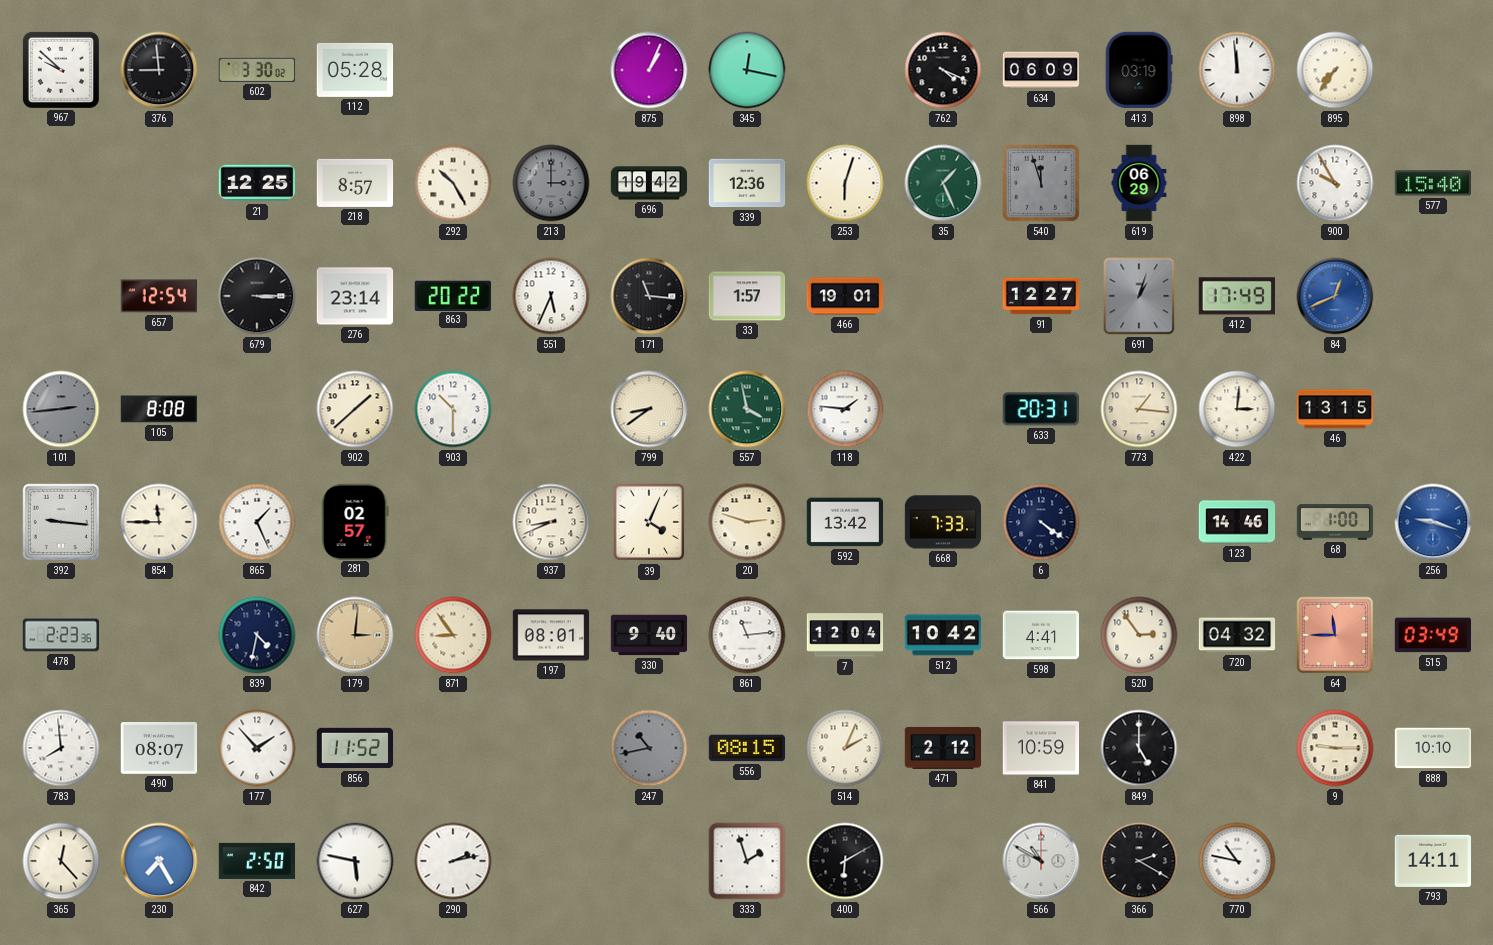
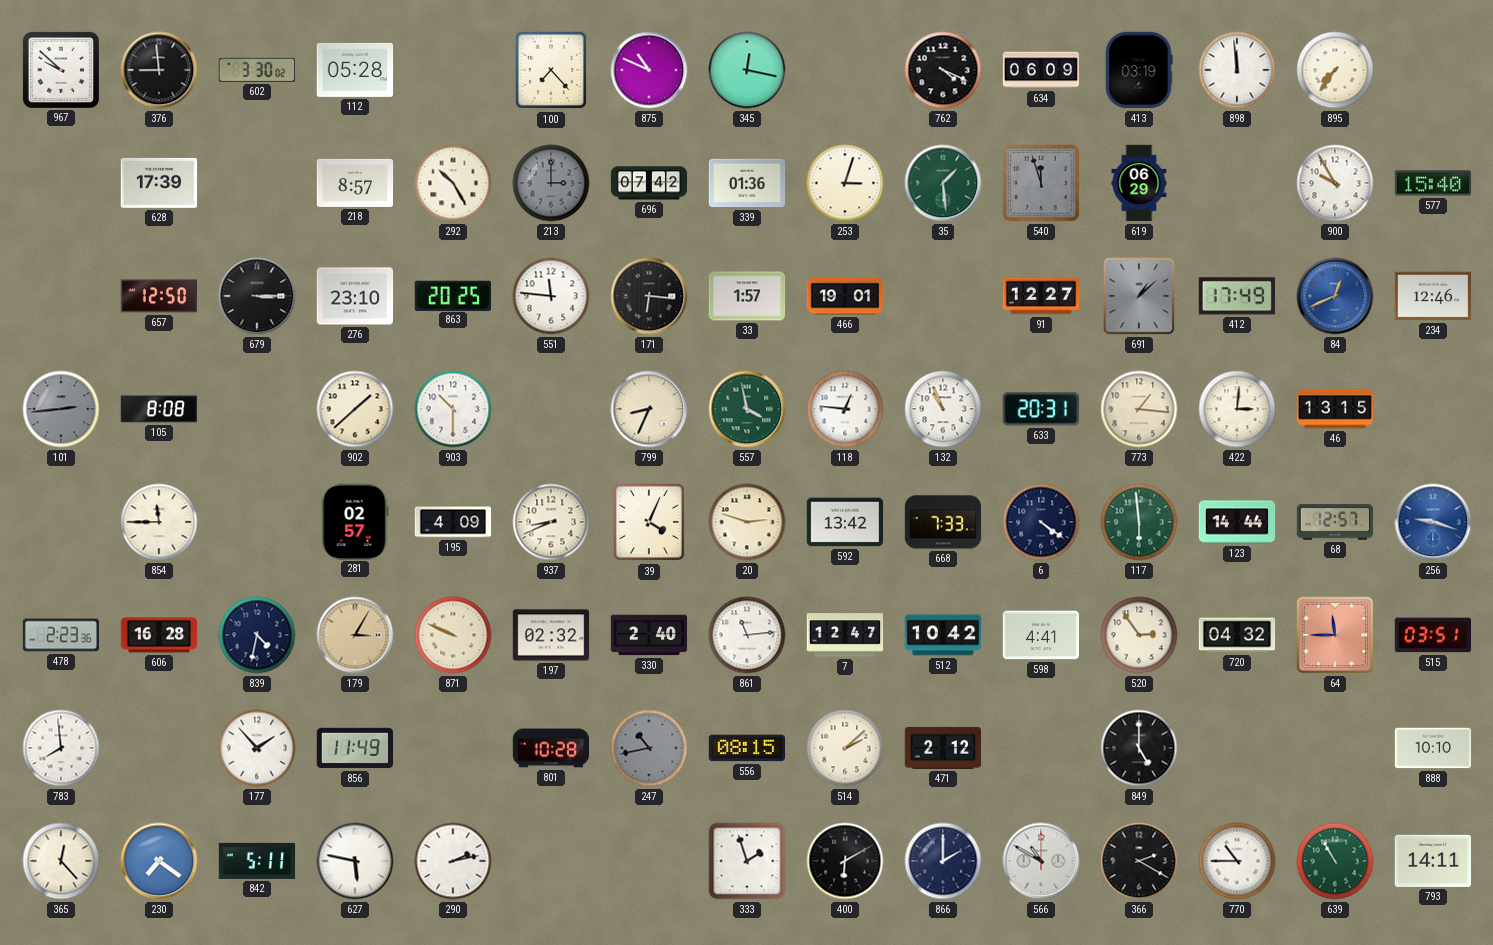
100: none -> 7:23 (551, 70)
875: 1:04 -> 10:49 (649, 70)
628: none -> 17:39 (159, 183)
21: 12:25 -> none (257, 183)
696: 19:42 -> 07:42 (649, 183)
339: 12:36 -> 01:36 (747, 183)
253: 6:03 -> 3:03 (845, 183)
35: 1:26 -> 1:29 (943, 183)
657: 12:54 -> 12:50 (159, 296)
276: 23:14 -> 23:10 (355, 296)
863: 20:22 -> 20:25 (453, 295)
551: 5:34 -> 11:46 (551, 296)
171: 11:16 -> 6:16 (649, 296)
691: 1:03 -> 1:08 (1139, 296)
234: none -> 12:46 (1433, 296)
799: 8:39 -> 8:34 (649, 409)
118: 1:46 -> 12:46 (845, 409)
132: none -> 10:56 (943, 409)
392: 9:16 -> none (61, 522)
865: 1:26 -> none (257, 522)
195: none -> 4:09 (453, 522)
117: none -> 5:59 (1139, 522)
123: 14:46 -> 14:44 (1237, 522)
68: 1:00 -> 12:57 (1335, 522)
606: none -> 16:28 (159, 635)
179: 3:01 -> 3:05 (355, 635)
871: 8:54 -> 9:49 (453, 635)
197: 08:01 -> 02:32 (551, 635)
330: 9:40 -> 2:40 (649, 635)
7: 12:04 -> 12:47 (845, 635)
515: 03:49 -> 03:51 (1432, 635)
490: 08:07 -> none (159, 748)
856: 11:52 -> 11:49 (355, 748)
801: none -> 10:28 (551, 748)
514: 2:04 -> 2:08 (845, 748)
841: 10:59 -> none (1041, 748)
9: 9:15 -> none (1335, 748)
230: 7:25 -> 7:21 (159, 861)
842: 2:50 -> 5:11 (257, 861)
866: none -> 2:00 (943, 861)
770: 10:47 -> 10:45 (1237, 861)
639: none -> 10:55 (1335, 861)
